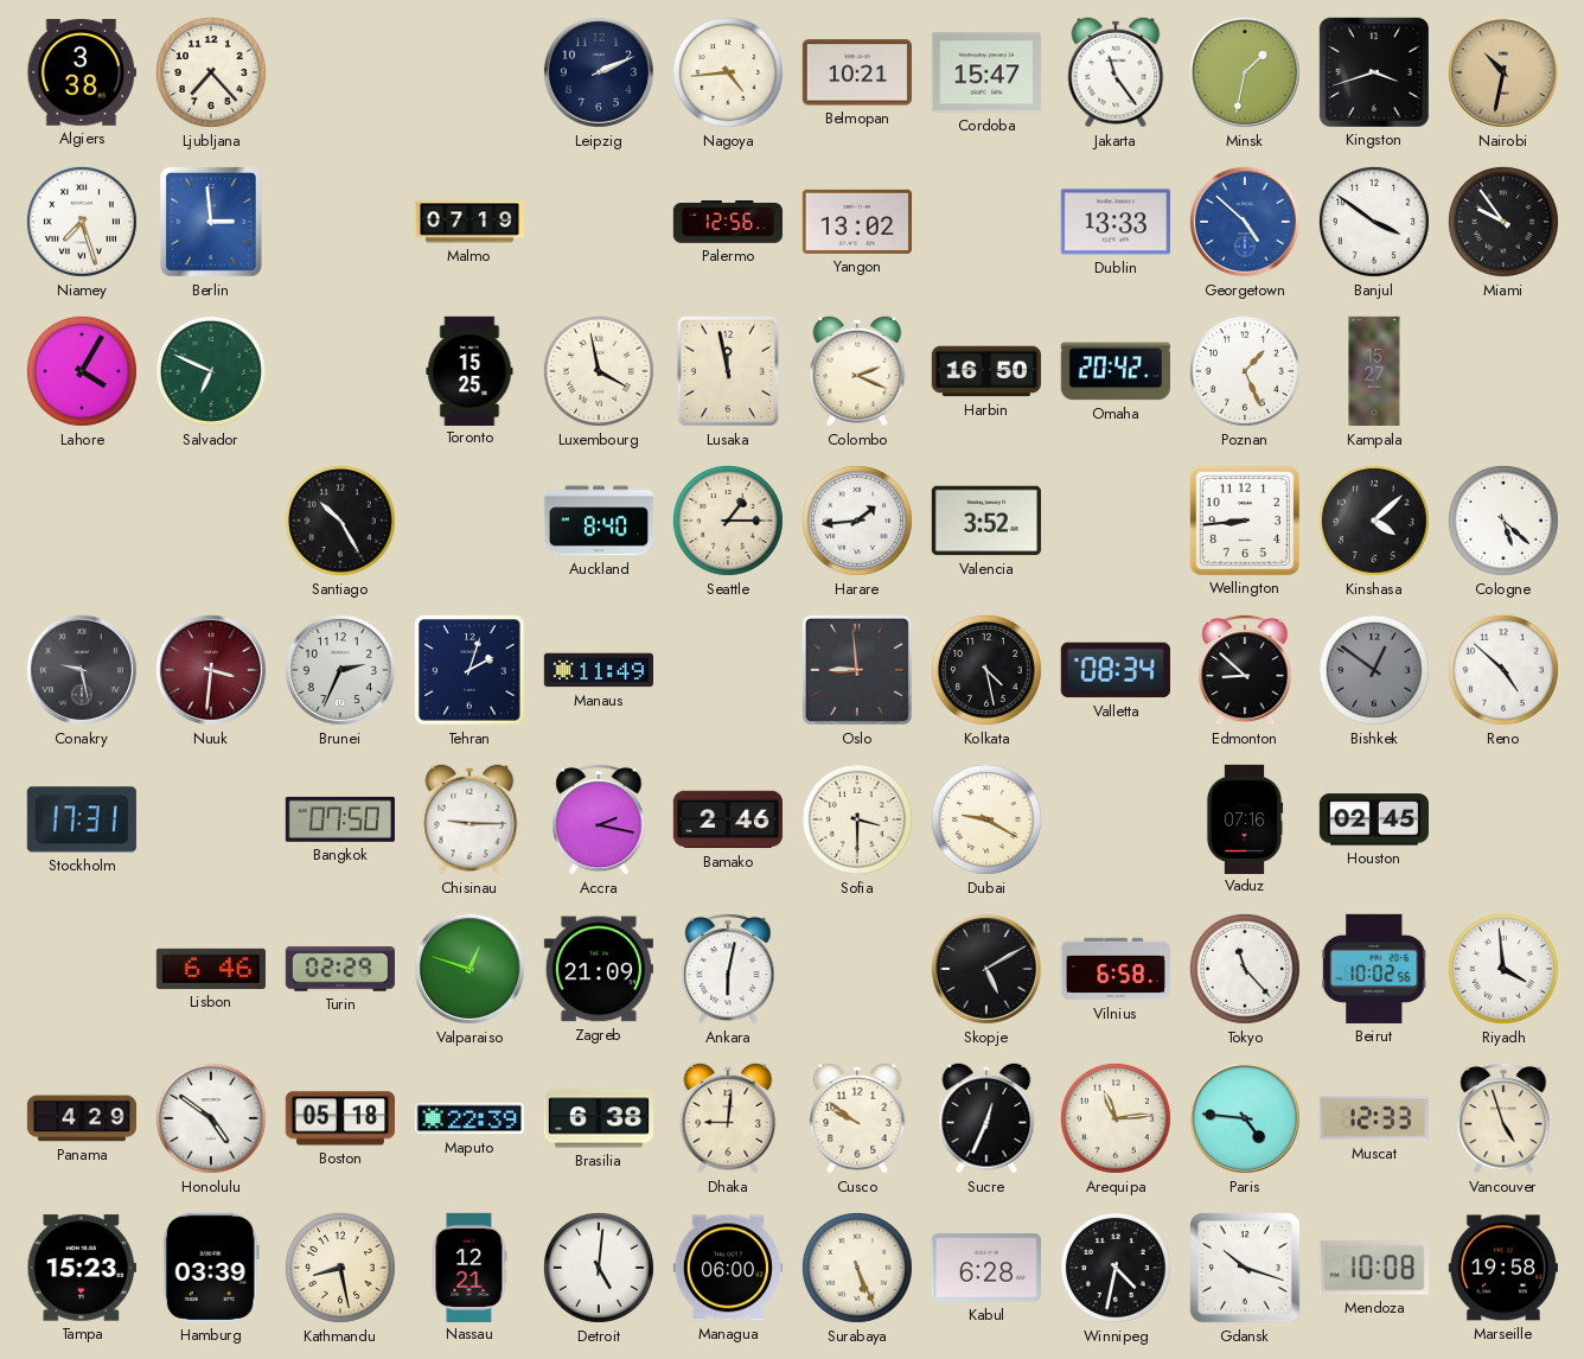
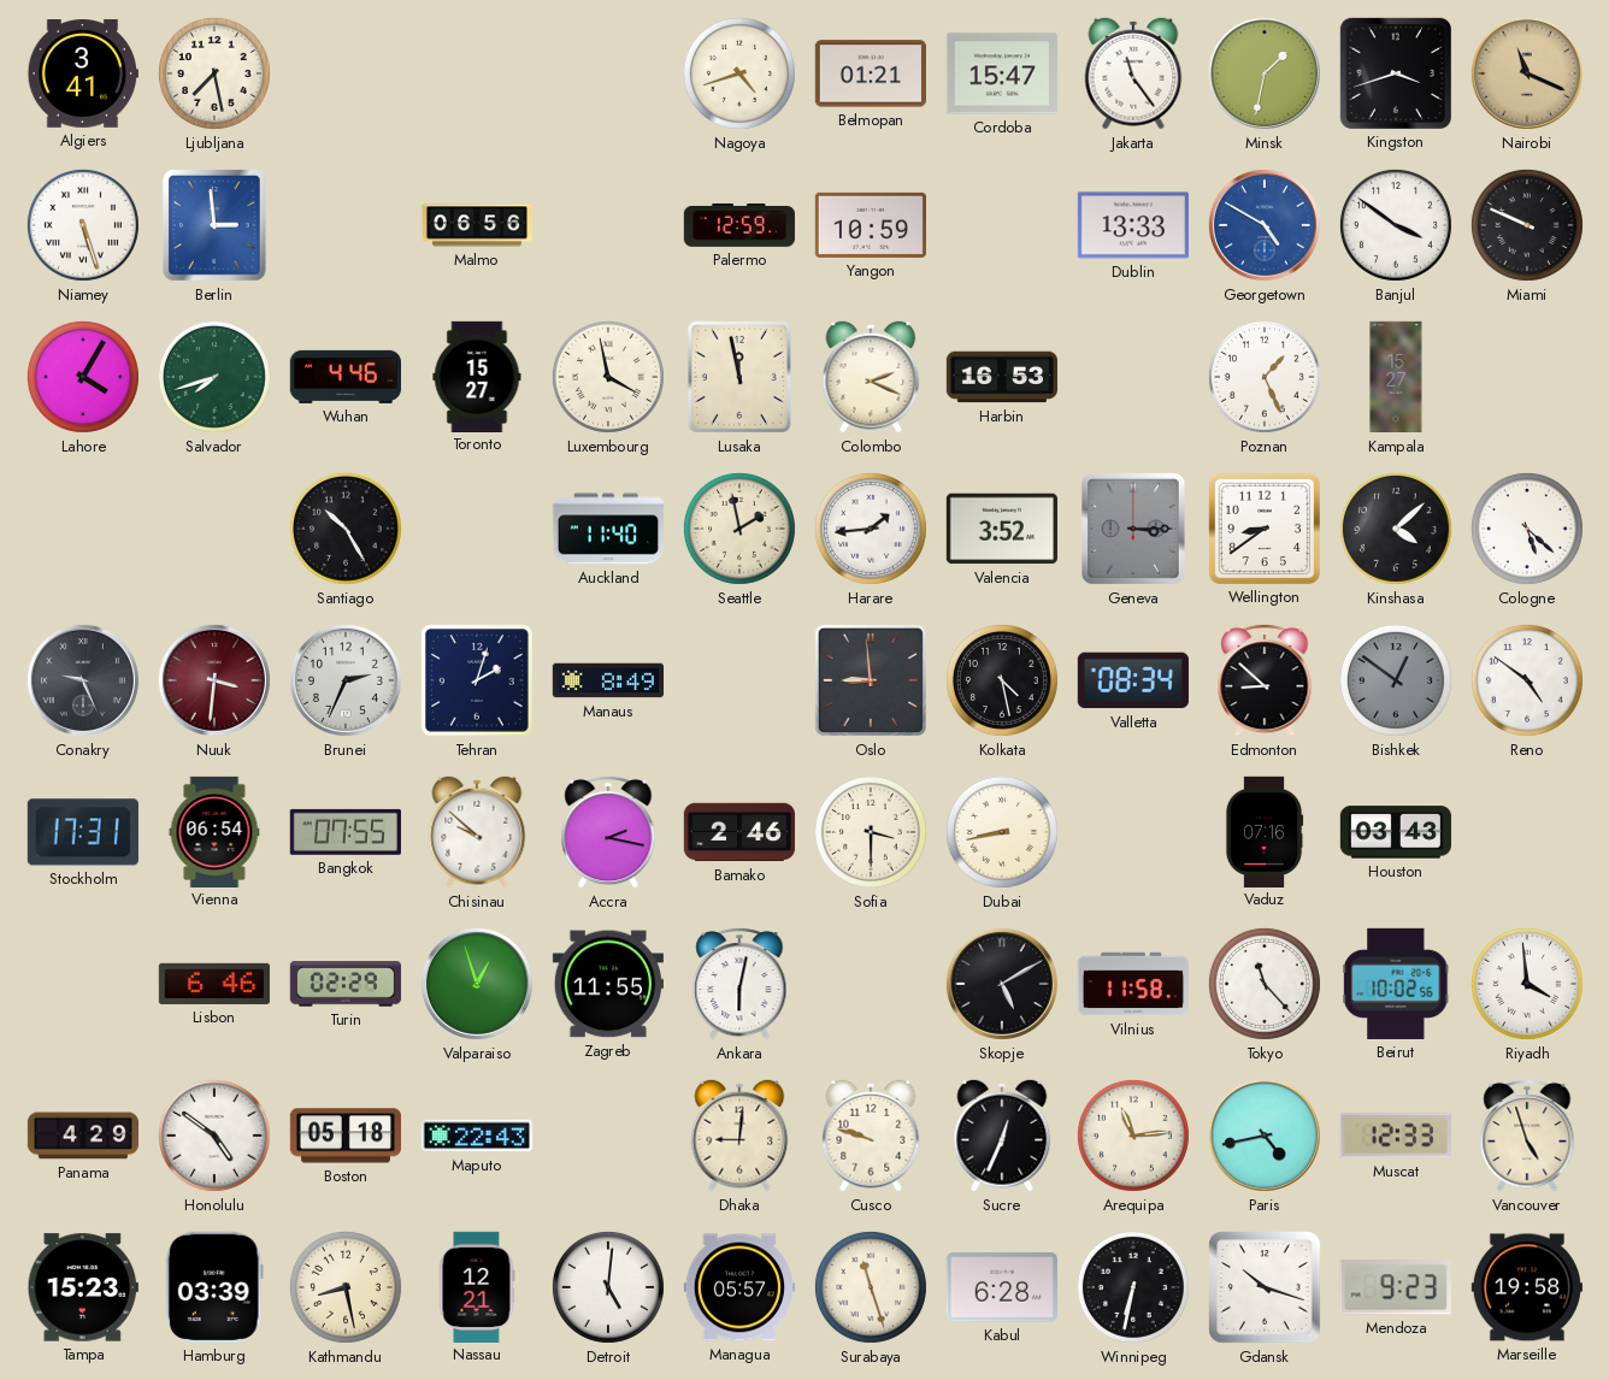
Algiers: 3:38 -> 3:41 (83, 75)
Ljubljana: 7:23 -> 7:28 (214, 73)
Leipzig: 2:11 -> none (599, 72)
Nagoya: 4:44 -> 4:42 (739, 73)
Belmopan: 10:21 -> 01:21 (871, 73)
Nairobi: 10:32 -> 11:19 (1527, 73)
Niamey: 7:27 -> 5:27 (83, 225)
Malmo: 07:19 -> 06:56 (477, 225)
Palermo: 12:56 -> 12:59 (738, 225)
Yangon: 13:02 -> 10:59 (871, 225)
Georgetown: 4:52 -> 4:50 (1265, 225)
Miami: 9:54 -> 9:49 (1527, 225)
Salvador: 6:49 -> 7:42 (214, 377)
Wuhan: none -> 4:46 (346, 377)
Toronto: 15:25 -> 15:27 (477, 376)
Harbin: 16:50 -> 16:53 (1002, 377)
Omaha: 20:42 -> none (1116, 371)
Auckland: 8:40 -> 11:40 (607, 529)
Seattle: 1:15 -> 1:58 (739, 529)
Geneva: none -> 3:15 (1134, 529)
Wellington: 8:44 -> 8:39 (1265, 529)
Conakry: 9:28 -> 9:26 (83, 680)
Manaus: 11:49 -> 8:49 (607, 680)
Reno: 4:52 -> 4:51 (1527, 680)
Vienna: none -> 06:54 (214, 831)
Bangkok: 07:50 -> 07:55 (346, 832)
Chisinau: 9:15 -> 9:52 (477, 832)
Dubai: 9:20 -> 8:43 (1002, 832)
Houston: 02:45 -> 03:43 (1396, 832)
Valparaiso: 12:48 -> 12:57 (477, 984)
Zagreb: 21:09 -> 11:55 (608, 984)
Vilnius: 6:58 -> 11:58 (1132, 984)
Maputo: 22:39 -> 22:43 (477, 1136)
Brasilia: 6:38 -> none (598, 1118)
Cusco: 9:51 -> 9:48 (871, 1136)
Paris: 4:46 -> 4:43 (1265, 1136)
Managua: 06:00 -> 05:57 (739, 1287)
Surabaya: 5:26 -> 11:27 (871, 1287)
Winnipeg: 4:32 -> 6:32 (1133, 1287)
Mendoza: 10:08 -> 9:23 (1396, 1287)
